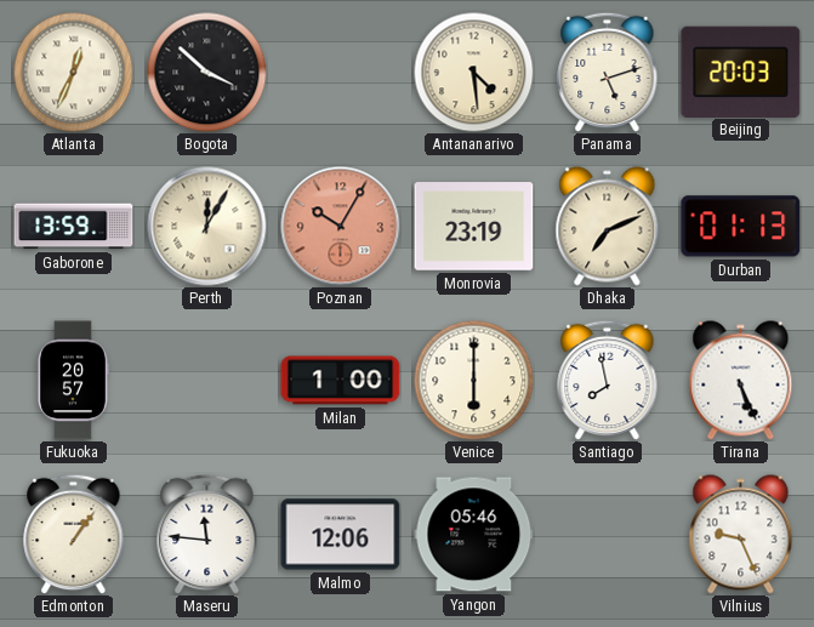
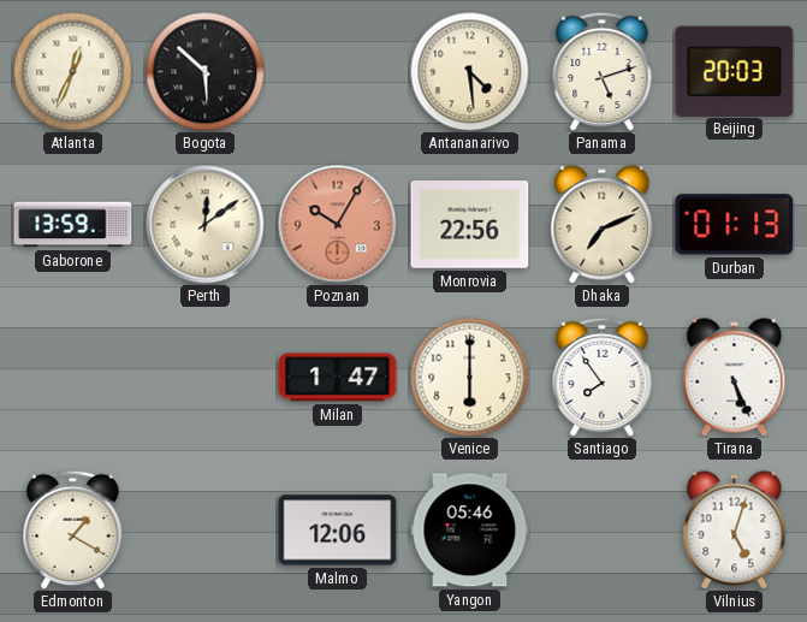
Bogota: 3:52 -> 5:52 (206, 72)
Perth: 12:05 -> 12:09 (206, 225)
Monrovia: 23:19 -> 22:56 (470, 225)
Fukuoka: 20:57 -> none (73, 381)
Milan: 1:00 -> 1:47 (338, 378)
Santiago: 7:58 -> 7:54 (603, 377)
Edmonton: 1:06 -> 1:20 (73, 529)
Maseru: 11:46 -> none (207, 534)
Vilnius: 9:26 -> 5:03 (735, 531)
